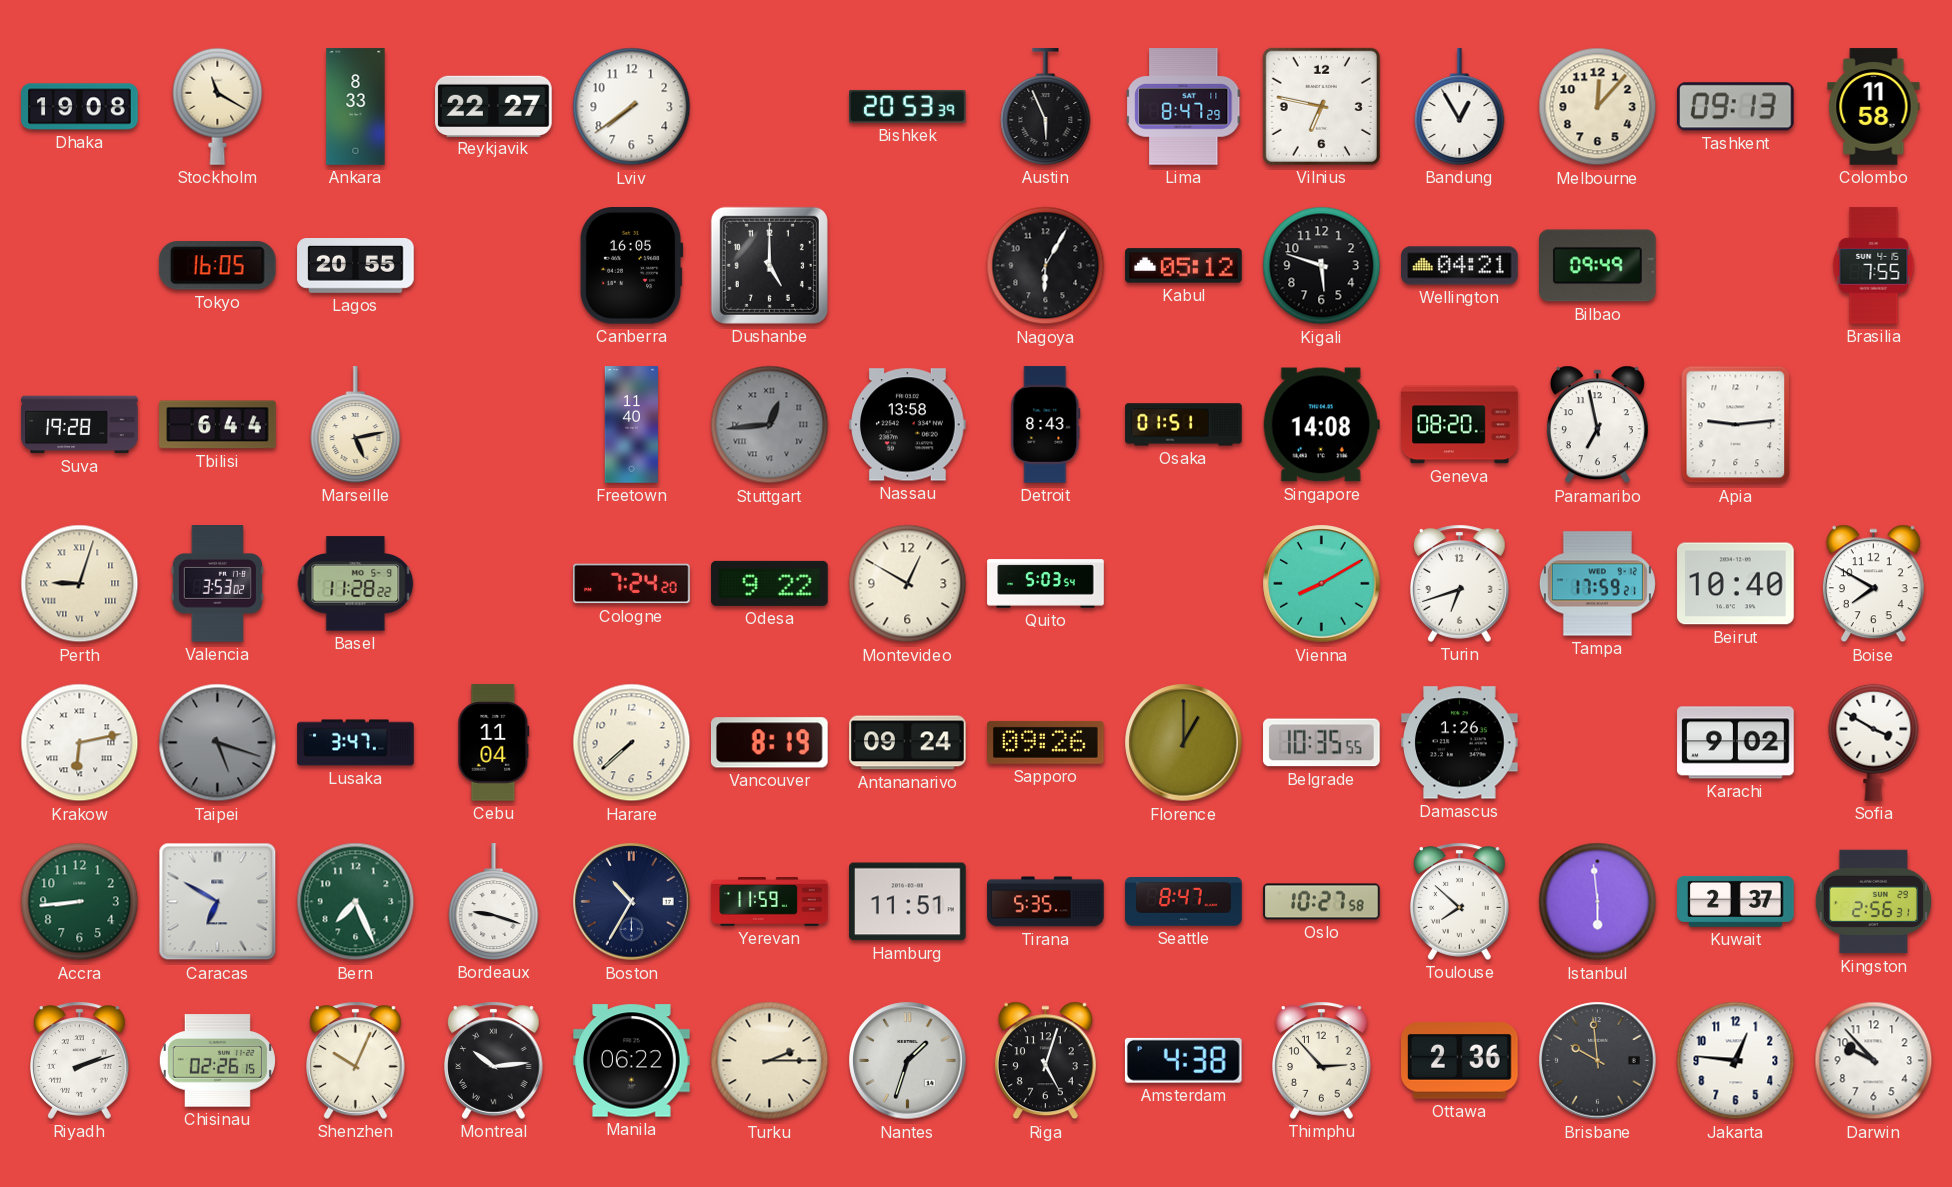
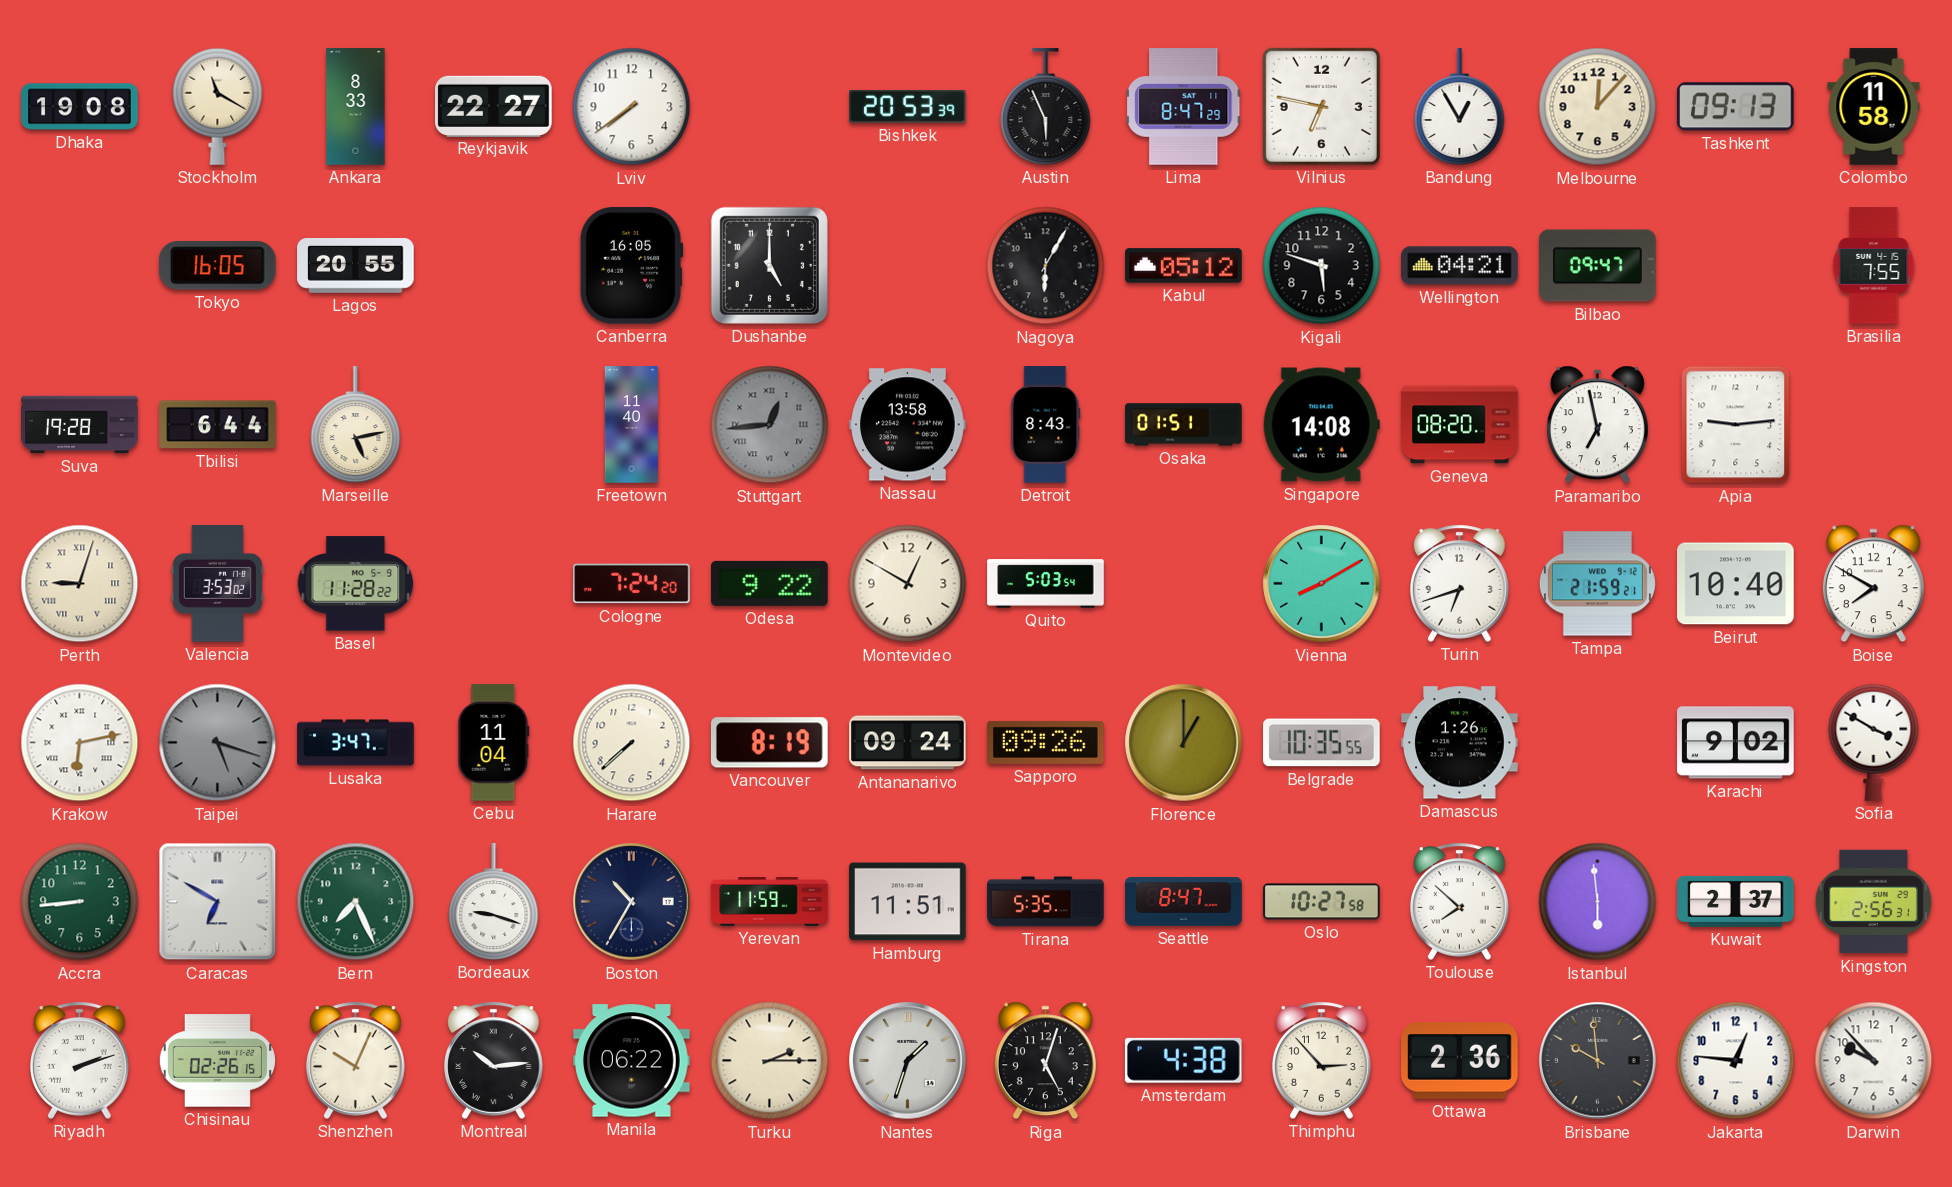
Bilbao: 09:49 -> 09:47 (1598, 266)
Tampa: 17:59 -> 21:59 (1597, 584)
